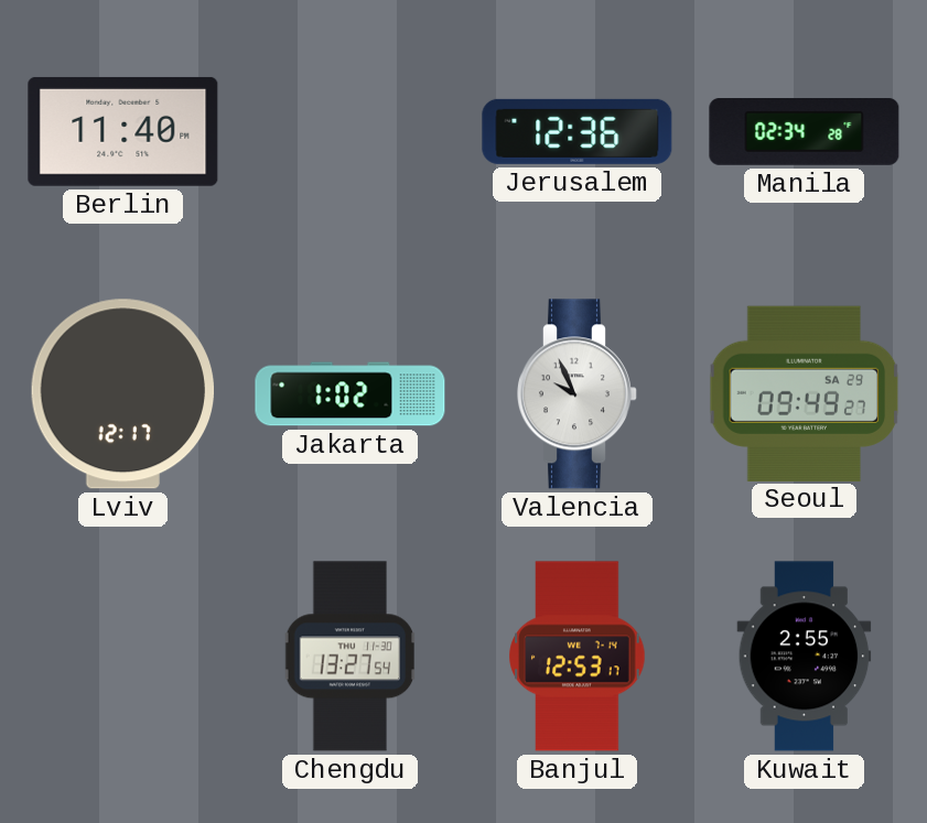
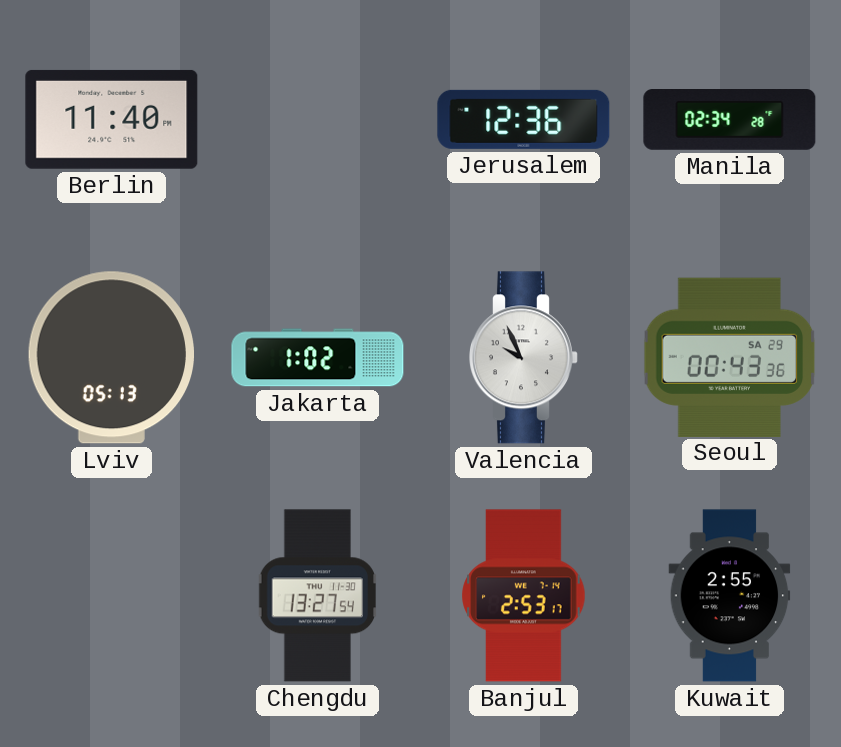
Lviv: 12:17 -> 05:13 (111, 358)
Seoul: 09:49 -> 00:43 (730, 357)
Banjul: 12:53 -> 2:53 (524, 596)
